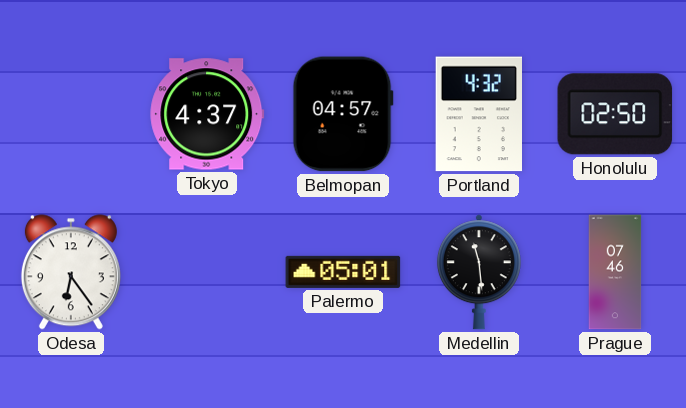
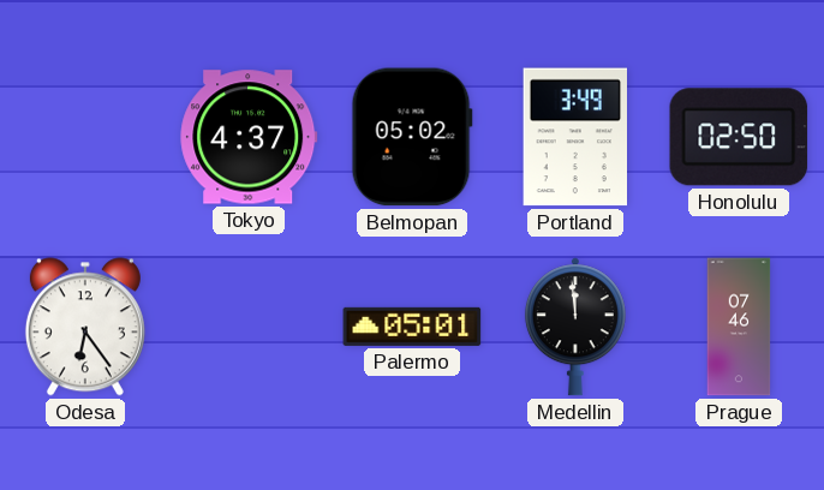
Belmopan: 04:57 -> 05:02 (412, 137)
Portland: 4:32 -> 3:49 (574, 137)
Medellin: 11:29 -> 11:59 (575, 327)
